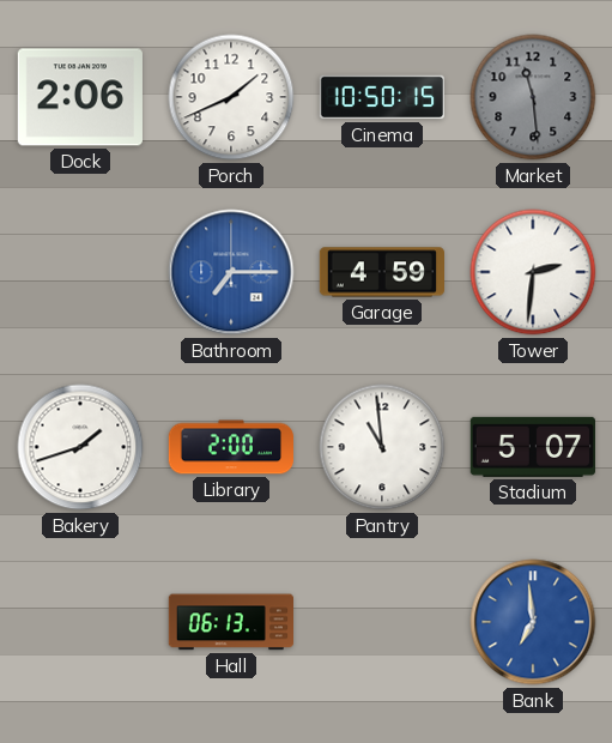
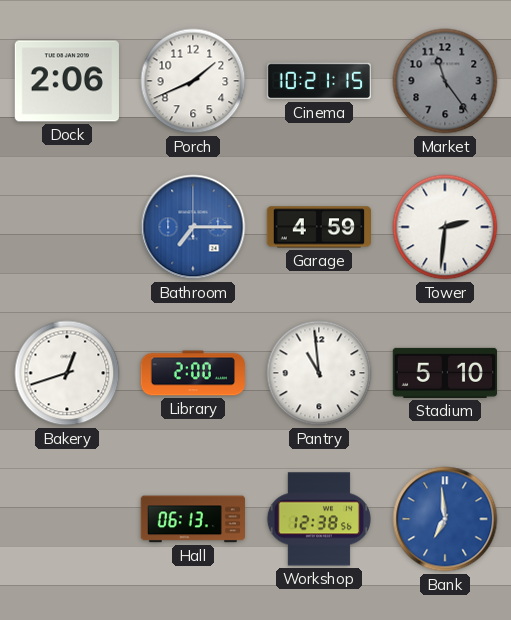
Cinema: 10:50 -> 10:21 (318, 81)
Market: 11:29 -> 11:24 (445, 81)
Bakery: 1:42 -> 12:42 (67, 373)
Stadium: 5:07 -> 5:10 (444, 373)
Workshop: none -> 12:38 (319, 519)
